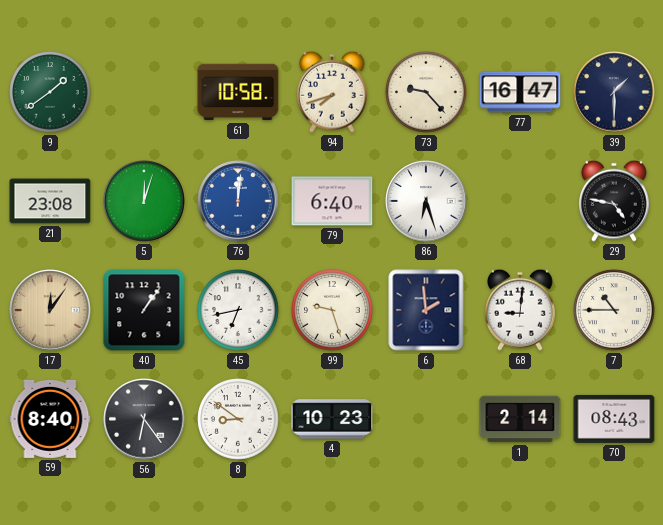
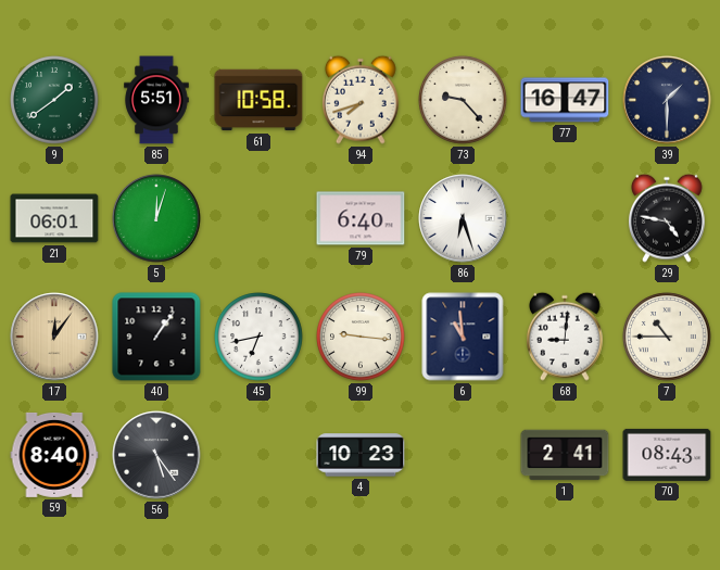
85: none -> 5:51 (156, 100)
21: 23:08 -> 06:01 (54, 218)
76: 12:01 -> none (238, 201)
99: 9:27 -> 9:16 (361, 337)
6: 1:59 -> 10:59 (463, 337)
56: 6:24 -> 5:24 (156, 455)
8: 8:51 -> none (238, 419)
1: 2:14 -> 2:41 (565, 455)
